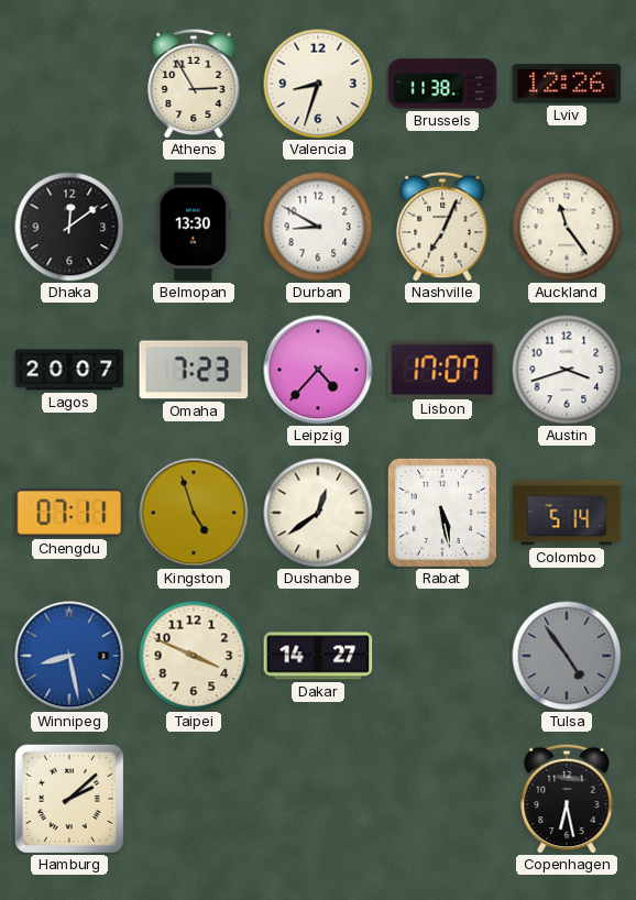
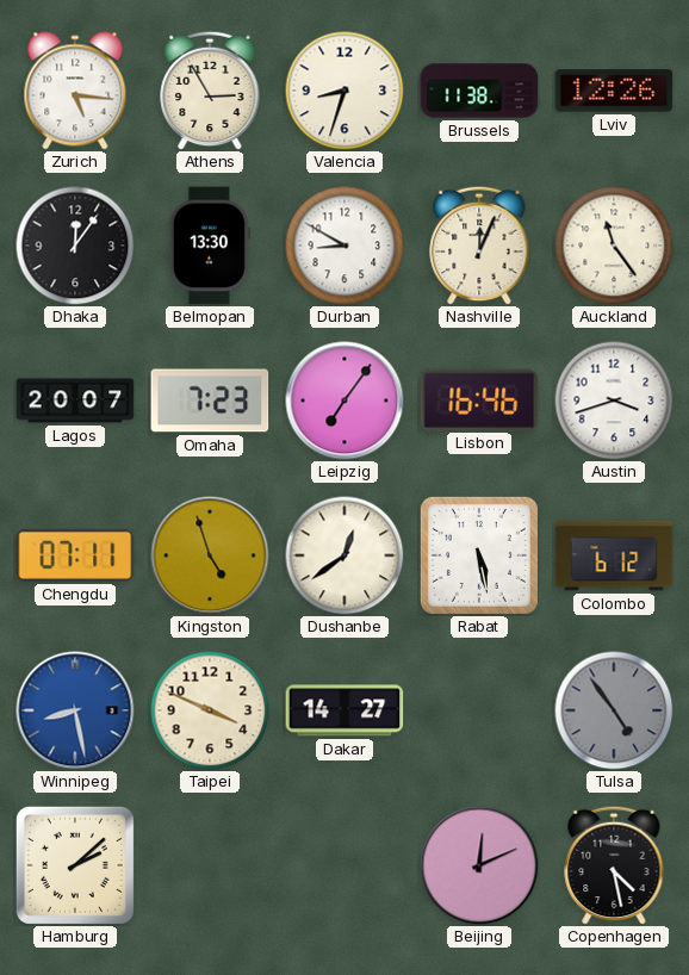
Zurich: none -> 5:16 (75, 91)
Dhaka: 12:09 -> 12:06 (75, 246)
Nashville: 7:04 -> 12:04 (479, 246)
Leipzig: 4:37 -> 7:06 (344, 400)
Lisbon: 17:07 -> 16:46 (479, 399)
Colombo: 5:14 -> 6:12 (614, 555)
Beijing: none -> 12:11 (479, 865)
Copenhagen: 6:28 -> 4:28 (614, 865)
